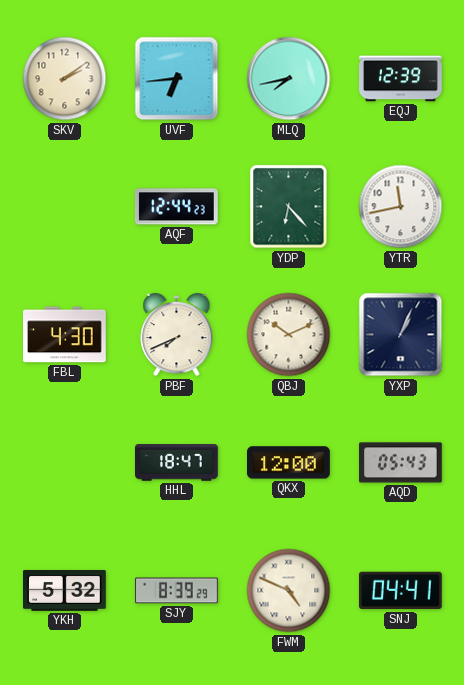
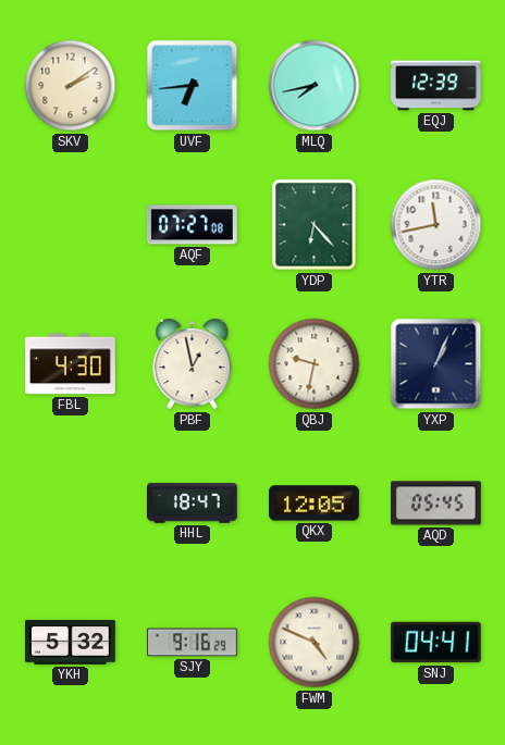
AQF: 12:44 -> 07:27 (192, 225)
PBF: 7:41 -> 12:58 (193, 364)
QBJ: 10:11 -> 9:32 (315, 364)
QKX: 12:00 -> 12:05 (315, 504)
AQD: 05:43 -> 05:45 (436, 504)
SJY: 8:39 -> 9:16 (193, 643)
